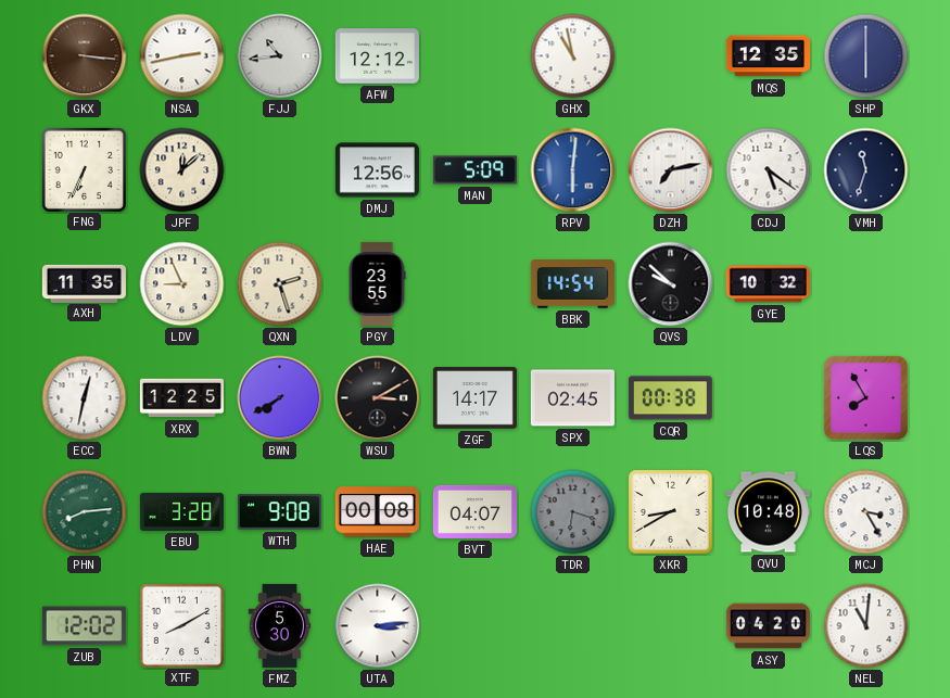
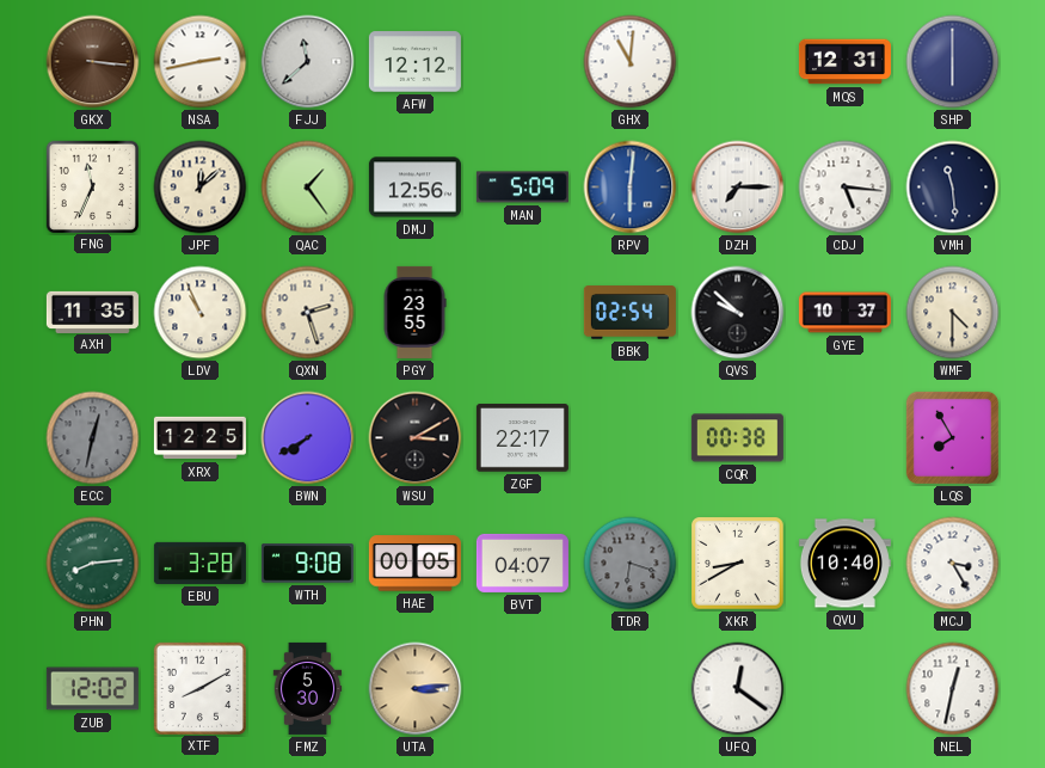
FJJ: 10:44 -> 11:38 (308, 62)
GHX: 10:58 -> 11:01 (631, 62)
MQS: 12:35 -> 12:31 (844, 62)
FNG: 6:34 -> 11:34 (92, 186)
QAC: none -> 1:24 (308, 188)
DZH: 7:13 -> 7:15 (738, 188)
CDJ: 5:21 -> 5:16 (846, 188)
VMH: 11:33 -> 11:29 (953, 188)
LDV: 8:56 -> 10:56 (201, 313)
BBK: 14:54 -> 02:54 (629, 313)
GYE: 10:32 -> 10:37 (844, 313)
WMF: none -> 4:30 (953, 313)
ECC dial: white -> grey (93, 438)
ZGF: 14:17 -> 22:17 (522, 438)
SPX: 02:45 -> none (572, 398)
HAE: 00:08 -> 00:05 (414, 564)
QVU: 10:48 -> 10:40 (844, 564)
UTA dial: white -> champagne (416, 689)
UFQ: none -> 12:21 (738, 689)
ASY: 04:20 -> none (768, 626)
NEL: 11:01 -> 12:32 (953, 689)
